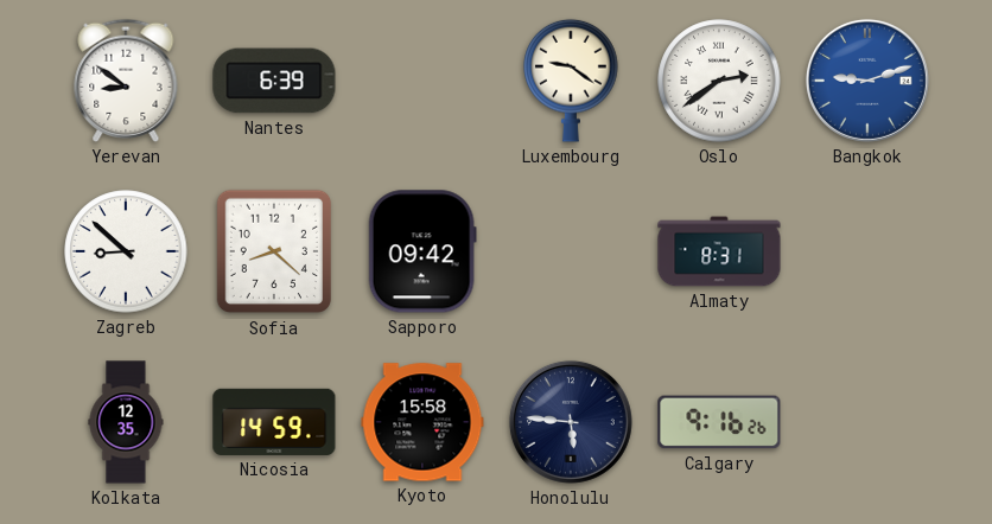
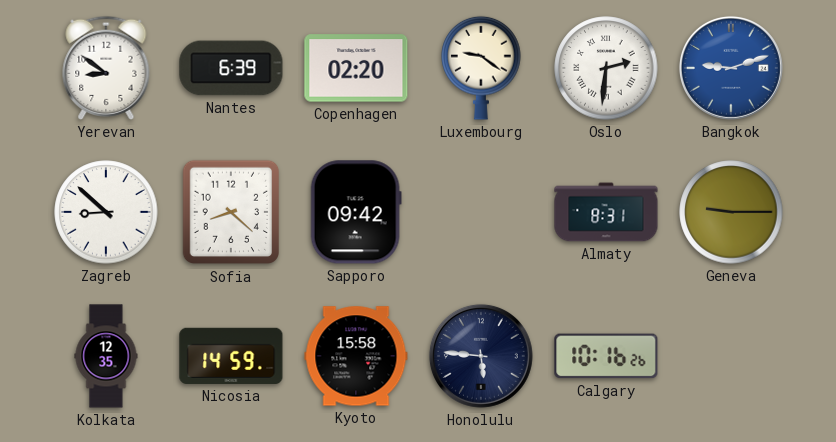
Copenhagen: none -> 02:20 (356, 68)
Oslo: 2:39 -> 2:31 (606, 68)
Geneva: none -> 9:15 (731, 212)
Calgary: 9:16 -> 10:16 (606, 356)
